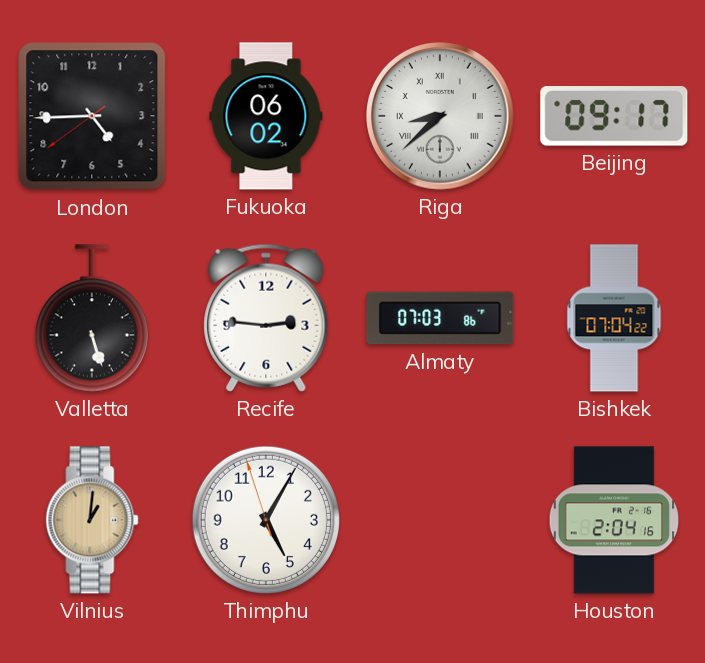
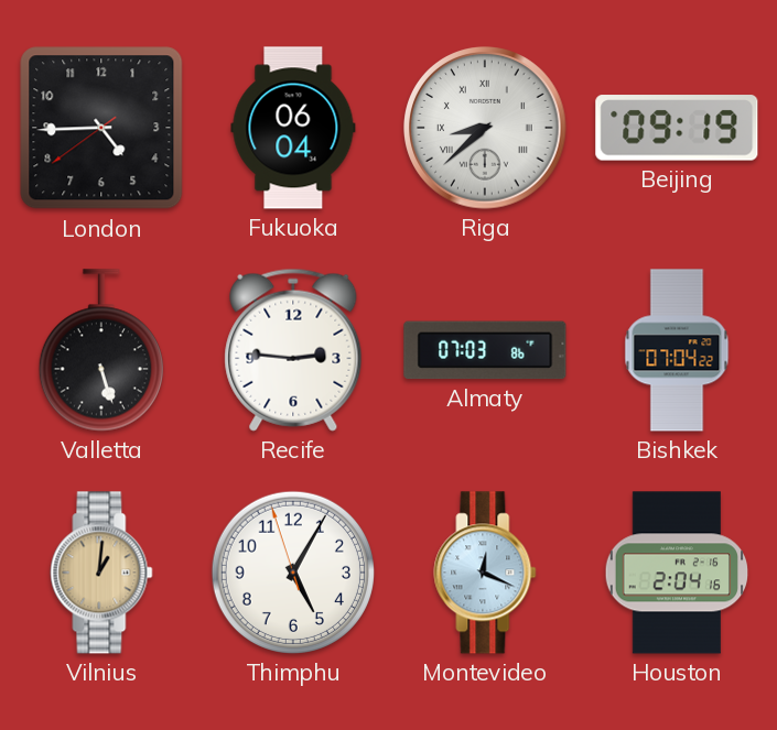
Fukuoka: 06:02 -> 06:04 (293, 128)
Beijing: 09:17 -> 09:19 (677, 128)
Montevideo: none -> 12:19 (485, 573)
